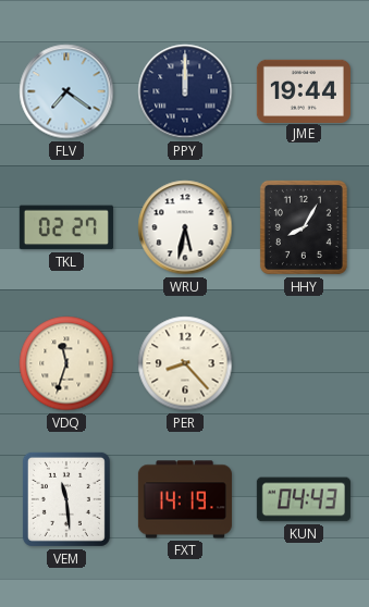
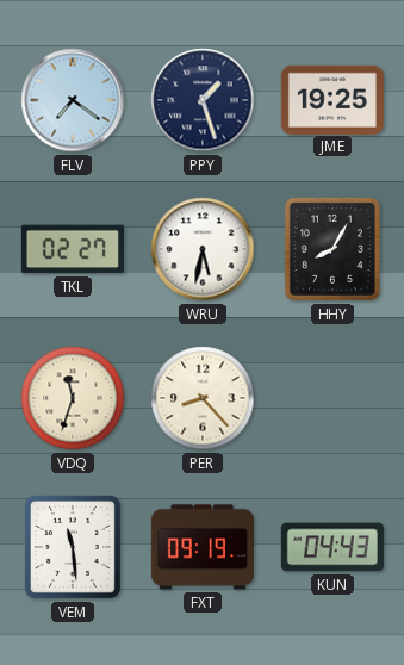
PPY: 12:00 -> 1:27 (203, 100)
JME: 19:44 -> 19:25 (332, 99)
FXT: 14:19 -> 09:19 (203, 547)
